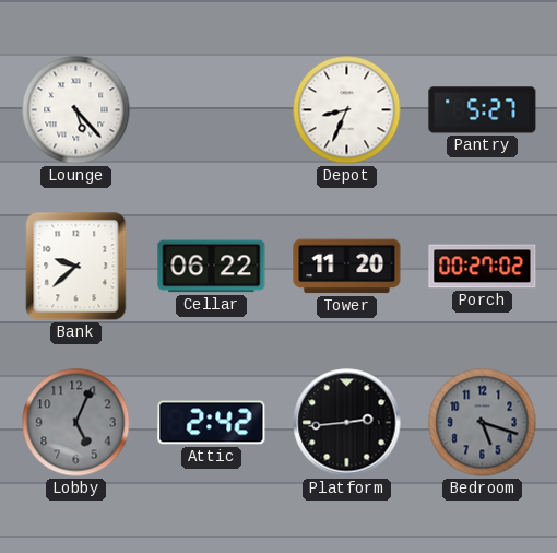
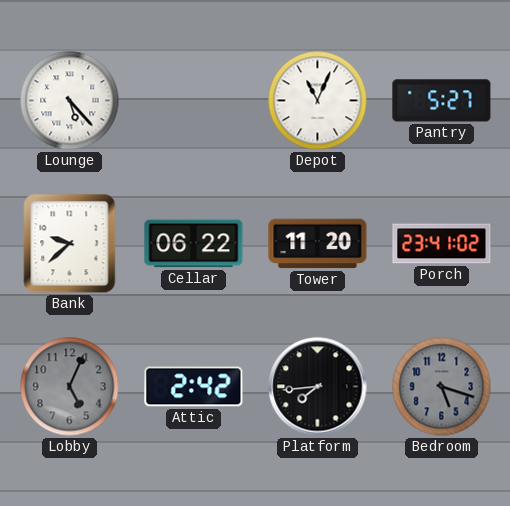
Depot: 8:34 -> 11:04 (318, 101)
Porch: 00:27 -> 23:41 (442, 244)
Platform: 2:44 -> 7:44 (318, 387)
